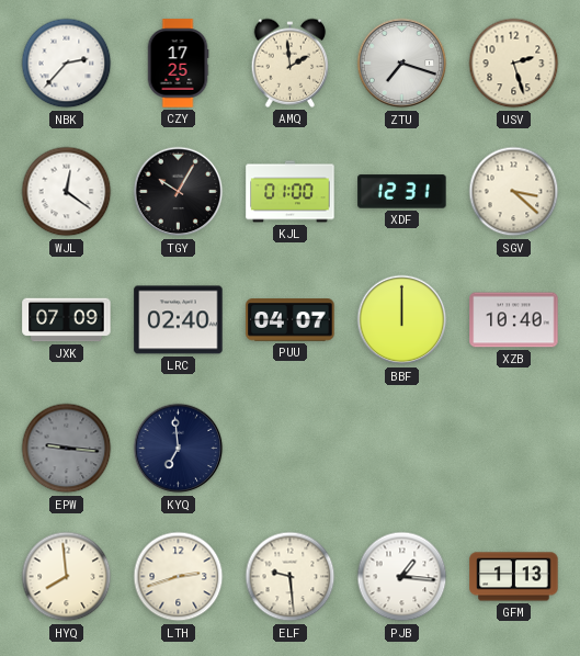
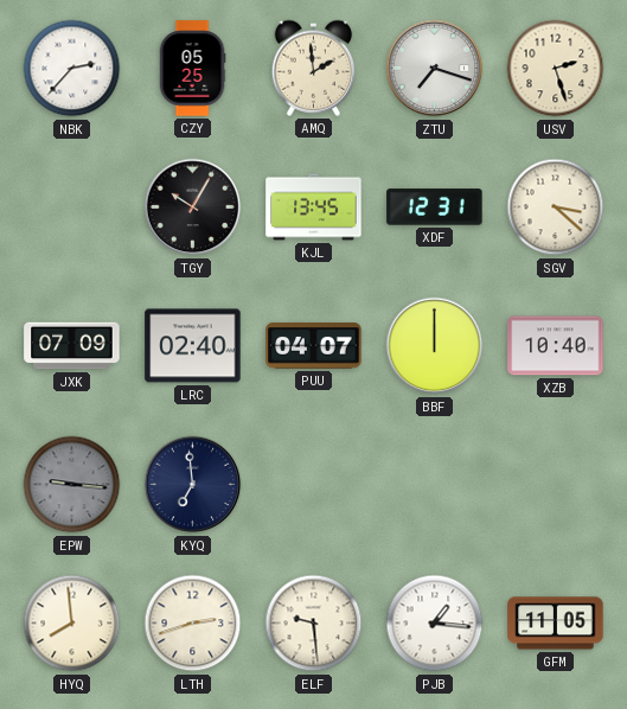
CZY: 17:25 -> 05:25 (192, 69)
WJL: 12:21 -> none (67, 192)
KJL: 01:00 -> 13:45 (314, 207)
GFM: 1:13 -> 11:05 (556, 624)
